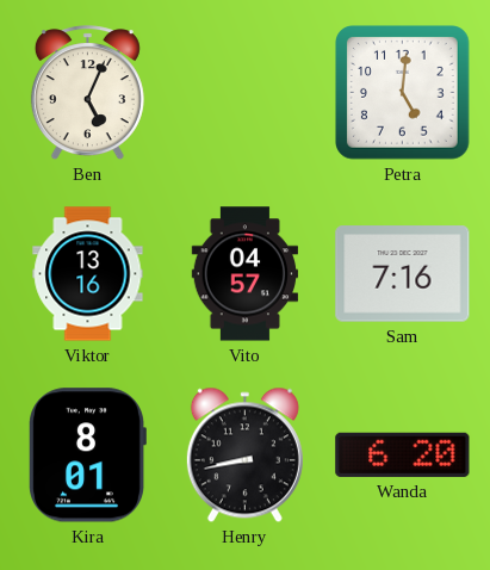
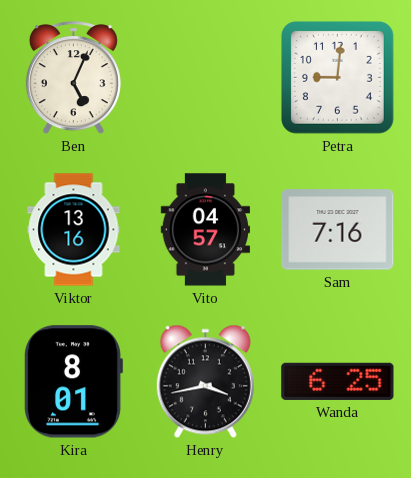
Petra: 5:01 -> 9:01 (338, 78)
Henry: 8:43 -> 3:43 (205, 382)
Wanda: 6:20 -> 6:25 (338, 381)
